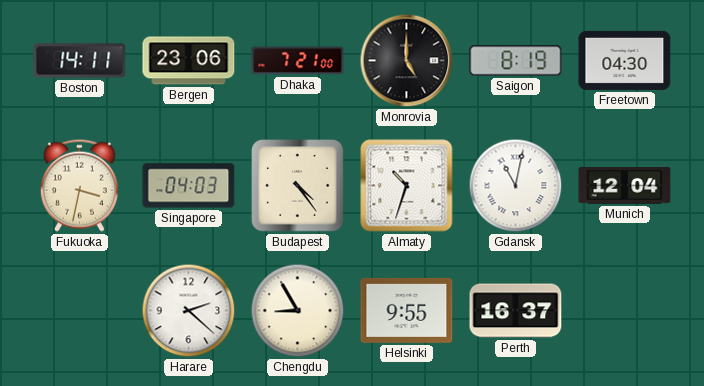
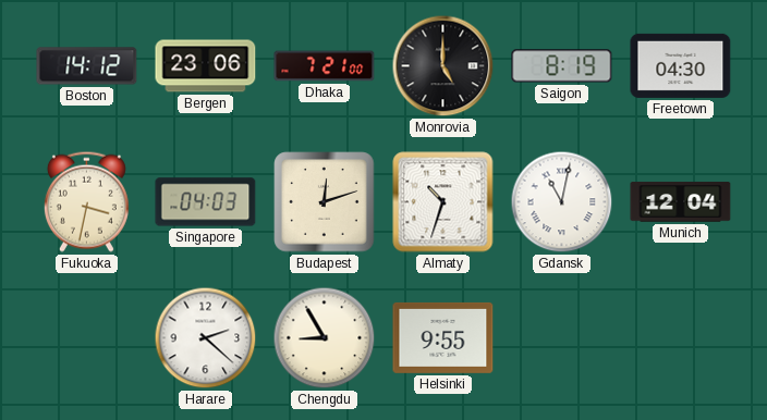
Boston: 14:11 -> 14:12 (87, 66)
Budapest: 4:24 -> 12:12 (325, 202)
Perth: 16:37 -> none (516, 311)
